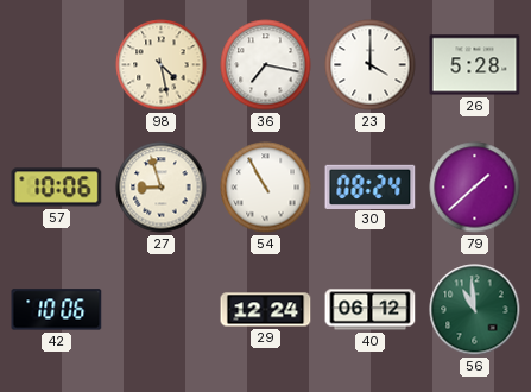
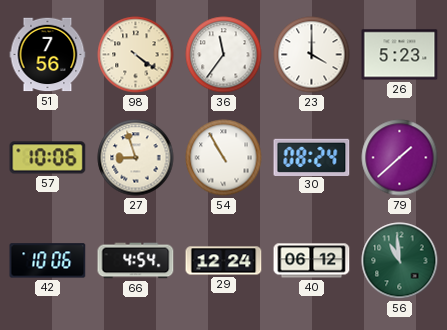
51: none -> 7:56 (48, 55)
98: 4:28 -> 4:21 (136, 55)
36: 7:17 -> 11:36 (224, 55)
26: 5:28 -> 5:23 (400, 55)
66: none -> 4:54 (136, 261)
